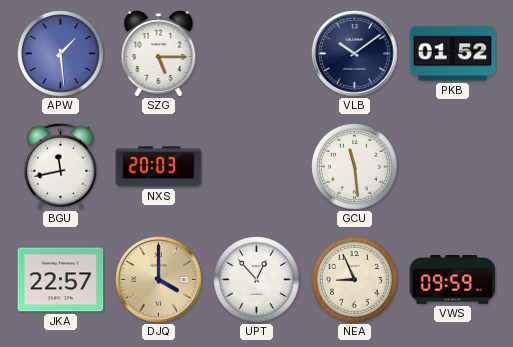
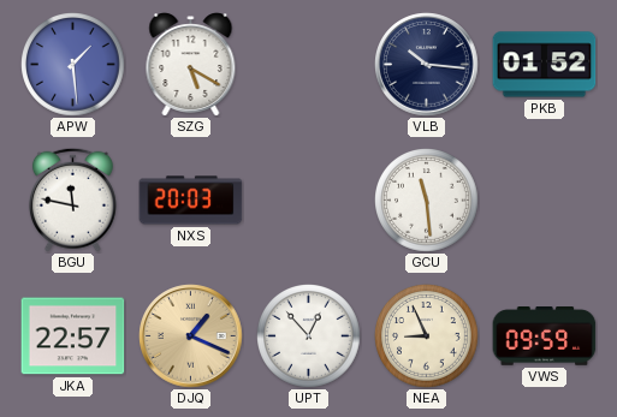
SZG: 5:15 -> 5:20 (191, 65)
VLB: 10:09 -> 10:16 (427, 65)
BGU: 11:43 -> 11:47 (72, 199)
DJQ: 4:00 -> 1:19 (191, 336)
